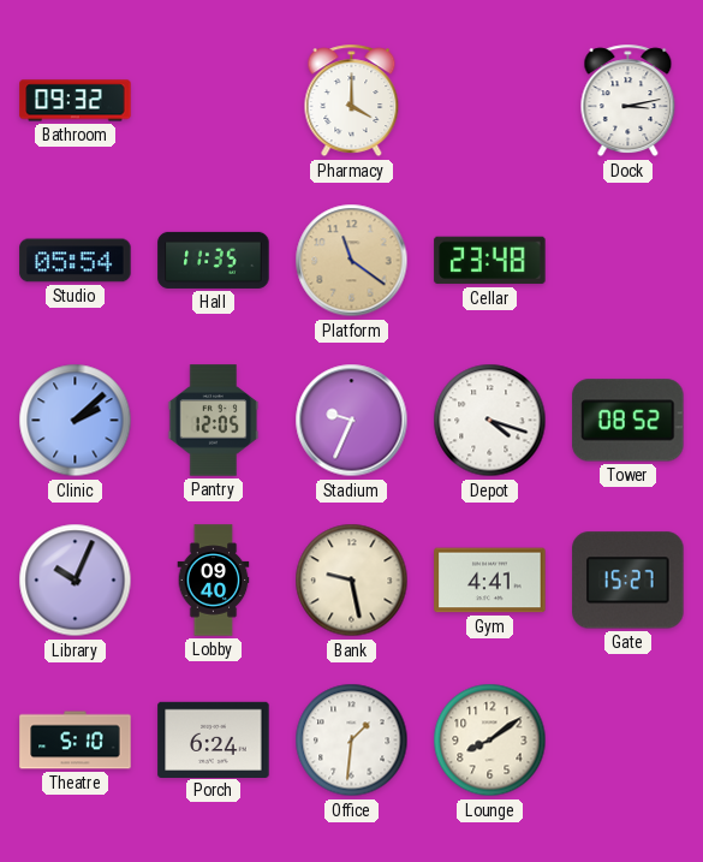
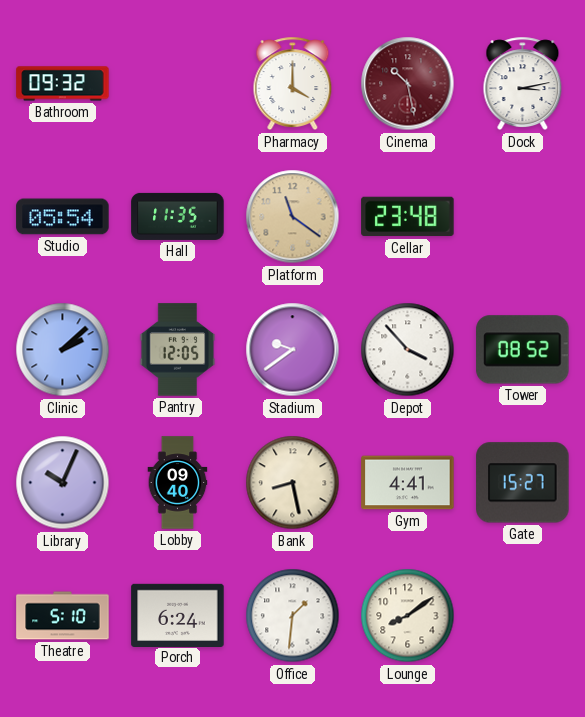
Cinema: none -> 10:28 (408, 84)
Stadium: 9:34 -> 9:39 (293, 350)
Depot: 4:18 -> 3:53 (408, 350)
Bank: 9:28 -> 8:28 (293, 483)
